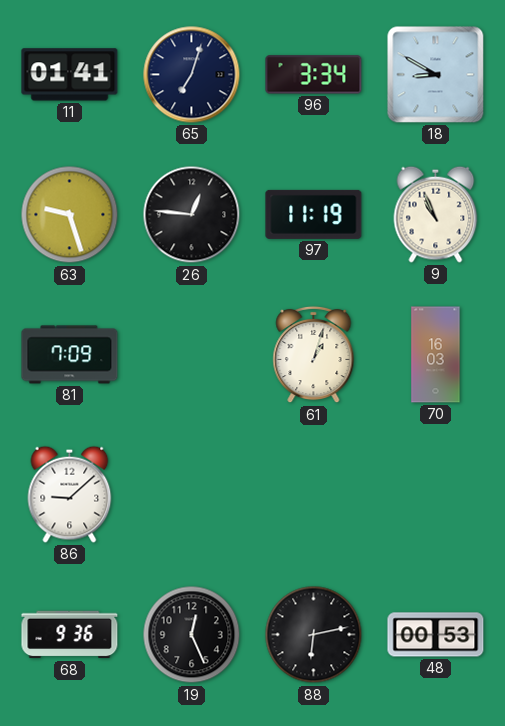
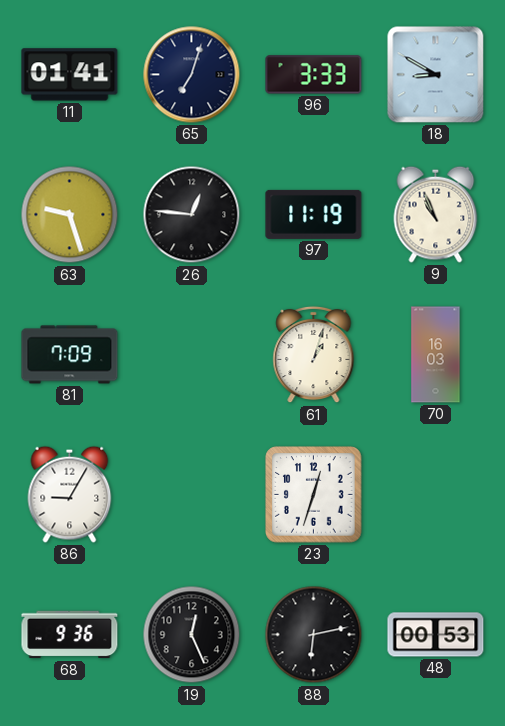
96: 3:34 -> 3:33 (314, 75)
86: 9:08 -> 9:05 (70, 494)
23: none -> 12:33 (314, 495)
